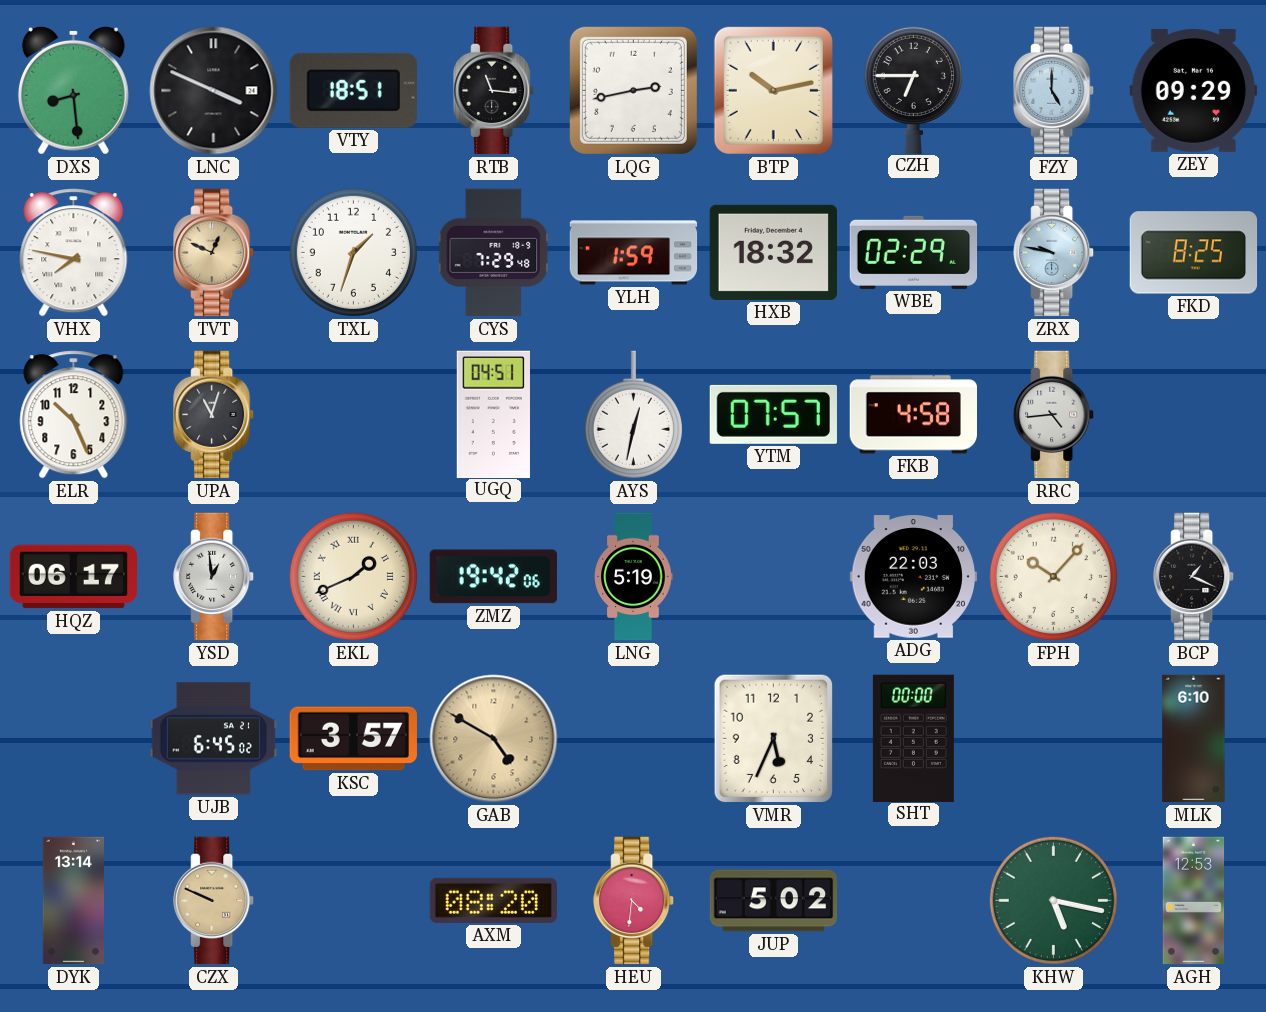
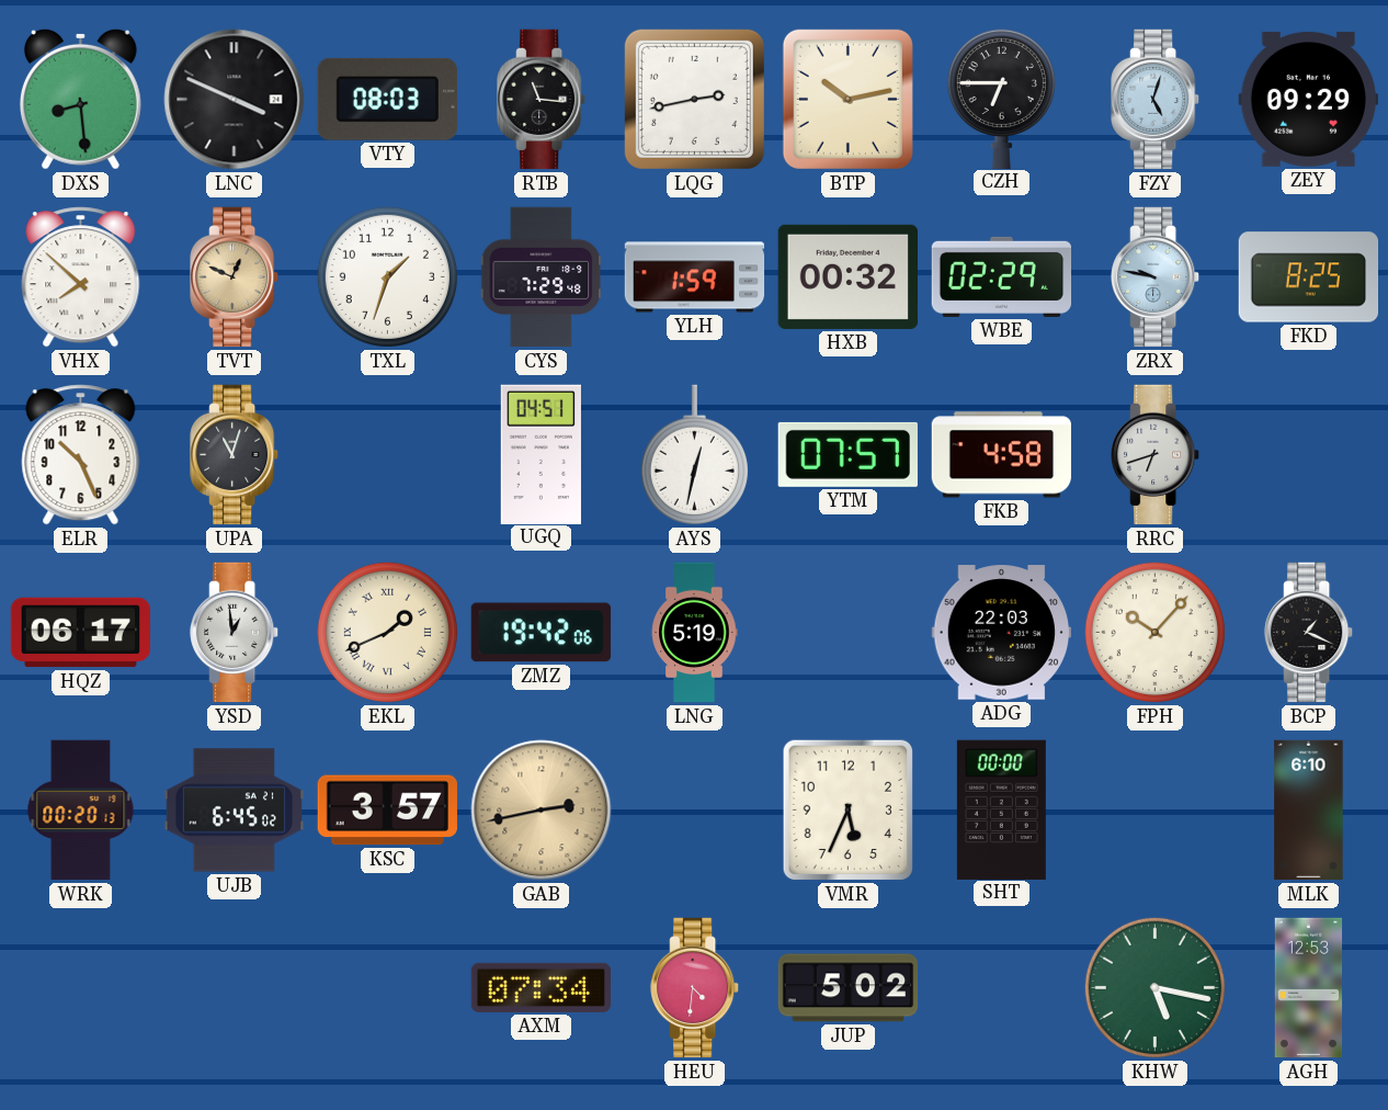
VTY: 18:51 -> 08:03 (387, 99)
FZY: 5:00 -> 5:03 (1156, 100)
VHX: 7:47 -> 7:52 (81, 277)
HXB: 18:32 -> 00:32 (847, 276)
RRC: 4:44 -> 6:42 (1156, 455)
WRK: none -> 00:20 (81, 811)
GAB: 4:50 -> 2:43 (542, 811)
DYK: 13:14 -> none (73, 901)
CZX: 9:49 -> none (214, 901)
AXM: 08:20 -> 07:34 (541, 987)
